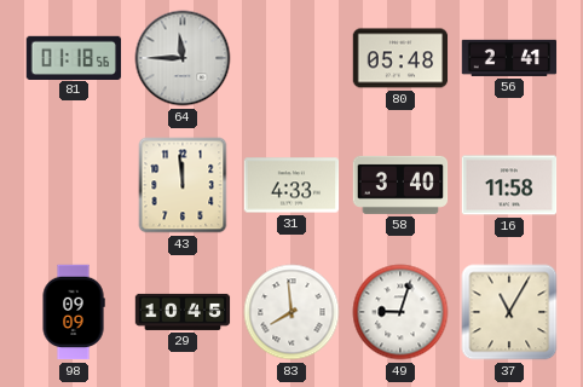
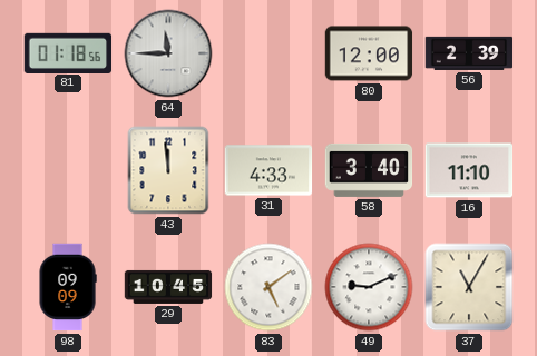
80: 05:48 -> 12:00 (369, 53)
56: 2:41 -> 2:39 (469, 53)
16: 11:58 -> 11:10 (469, 170)
83: 7:59 -> 5:09 (268, 287)
49: 9:03 -> 9:11 (369, 287)
